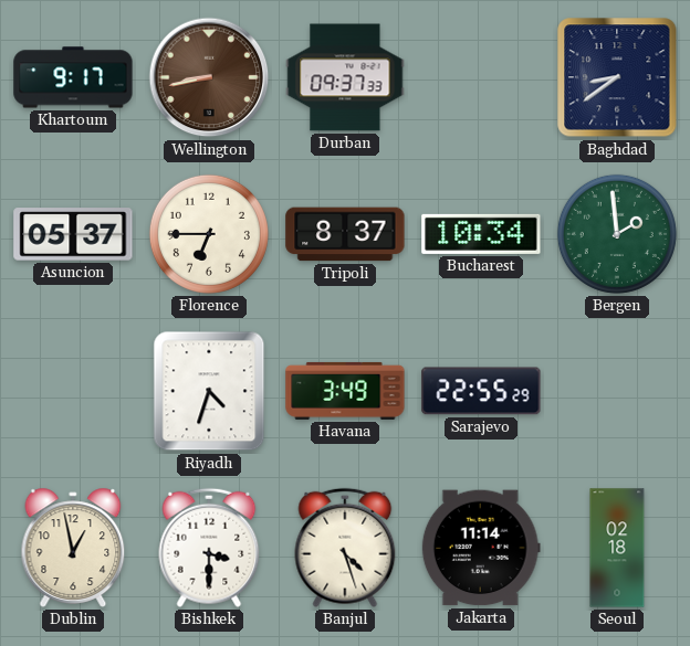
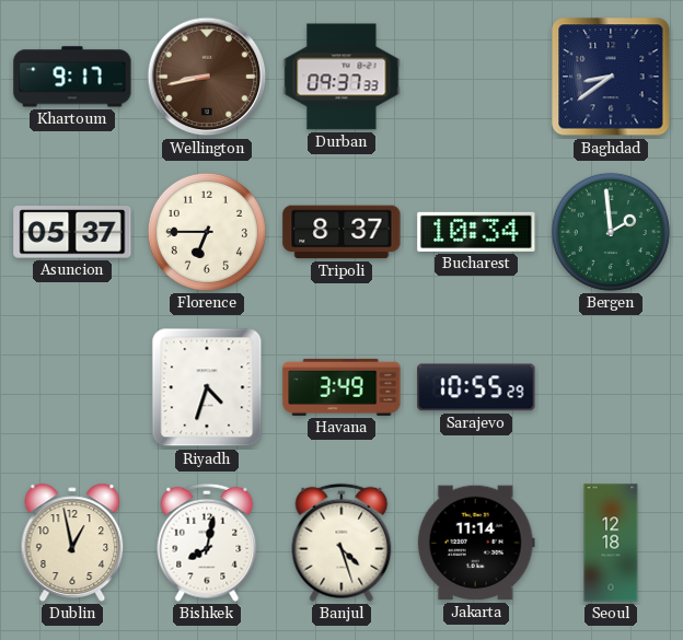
Sarajevo: 22:55 -> 10:55 (476, 387)
Bishkek: 3:30 -> 8:02 (207, 543)
Seoul: 02:18 -> 12:18 (611, 543)
